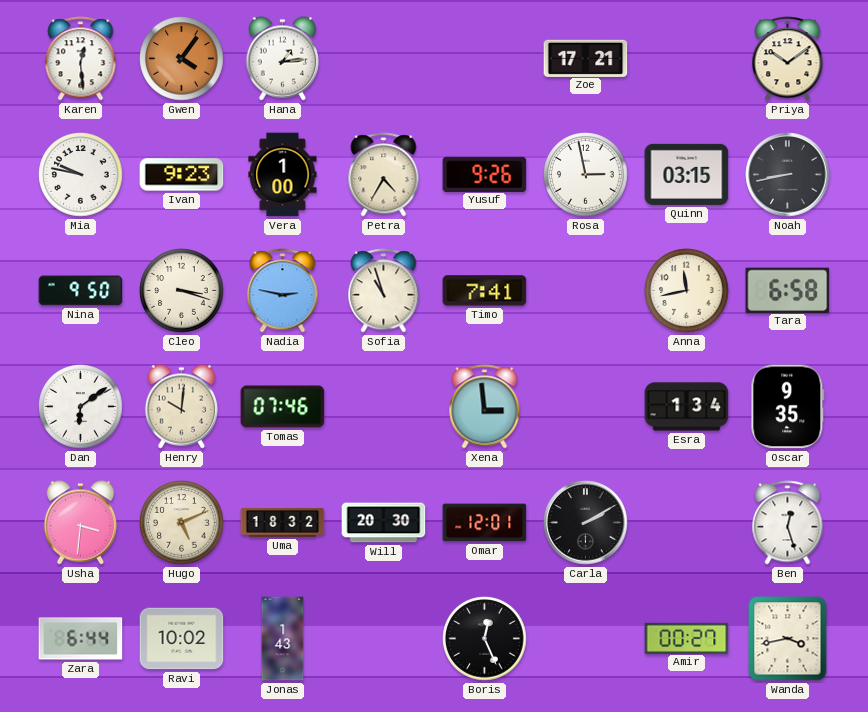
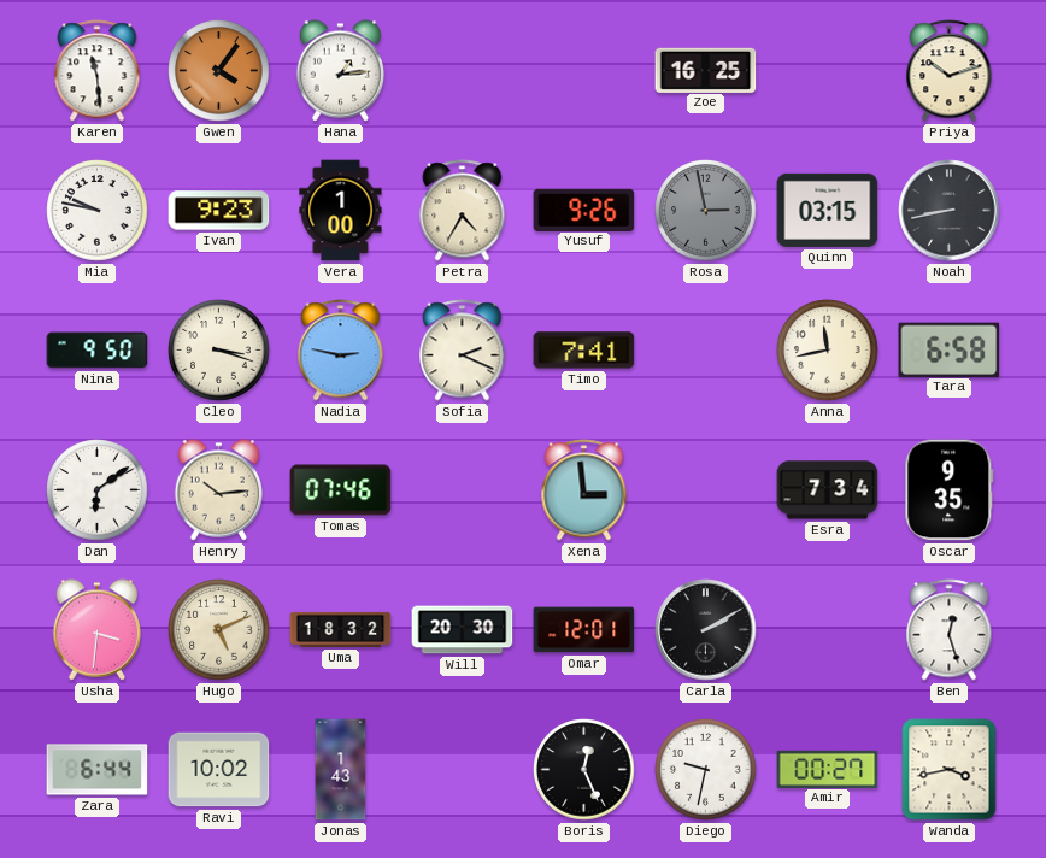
Karen: 12:29 -> 11:29 (98, 71)
Zoe: 17:21 -> 16:25 (706, 70)
Priya: 10:09 -> 10:12 (950, 71)
Rosa dial: white -> grey (706, 211)
Sofia: 10:57 -> 2:19 (463, 351)
Henry: 10:01 -> 10:14 (219, 490)
Esra: 1:34 -> 7:34 (828, 490)
Diego: none -> 9:32 (706, 770)
